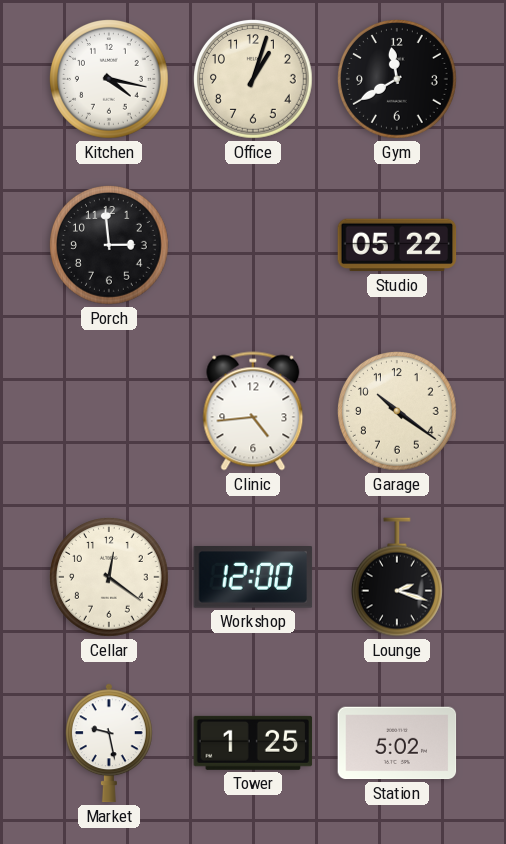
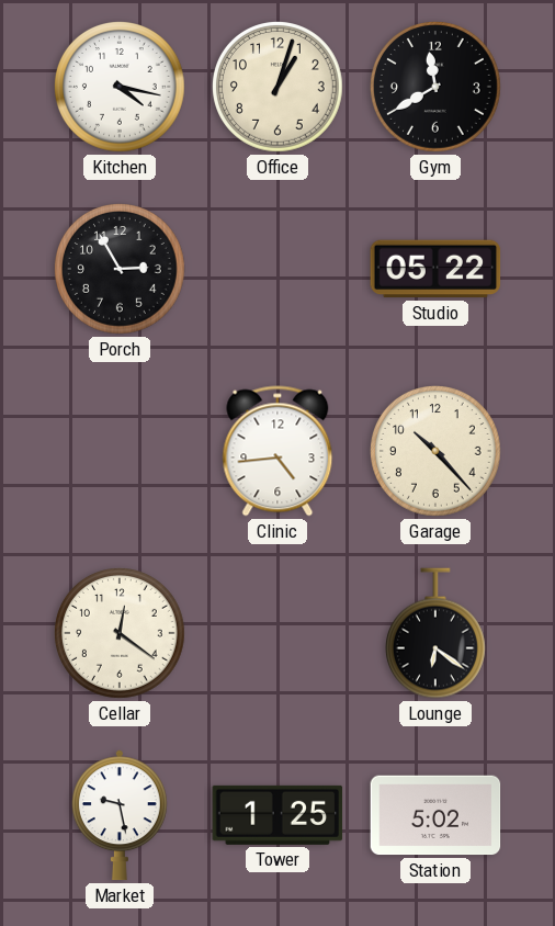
Porch: 2:59 -> 2:55 (121, 270)
Garage: 10:21 -> 10:23 (437, 452)
Workshop: 12:00 -> none (253, 577)
Lounge: 2:18 -> 6:21 (435, 633)
